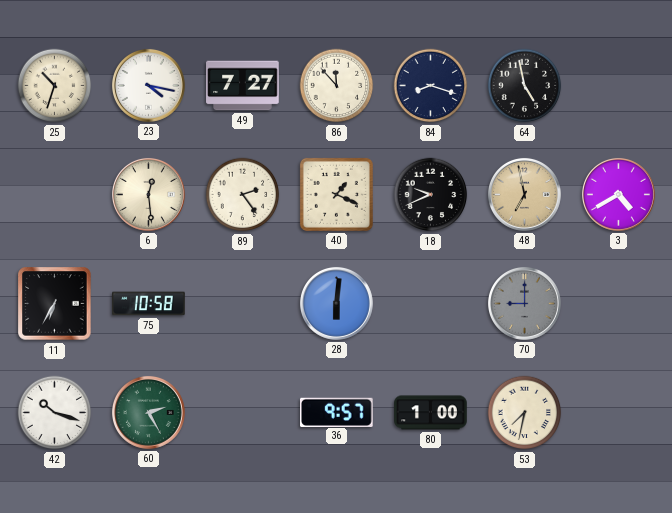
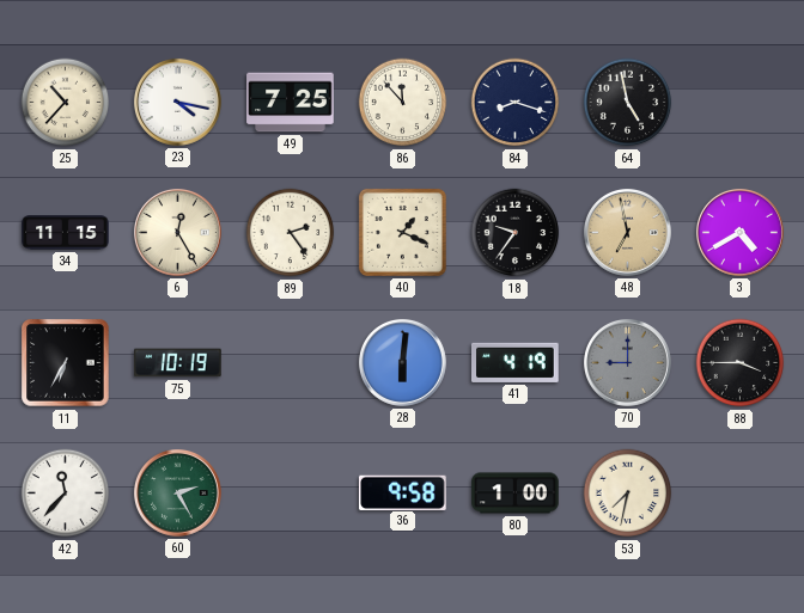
25: 10:33 -> 10:37 (66, 103)
49: 7:27 -> 7:25 (291, 103)
34: none -> 11:15 (66, 233)
6: 12:29 -> 12:25 (177, 232)
18: 9:41 -> 9:36 (516, 233)
75: 10:58 -> 10:19 (178, 363)
41: none -> 4:19 (516, 362)
88: none -> 3:45 (741, 363)
42: 10:18 -> 11:37 (66, 494)
36: 9:57 -> 9:58 (403, 492)
